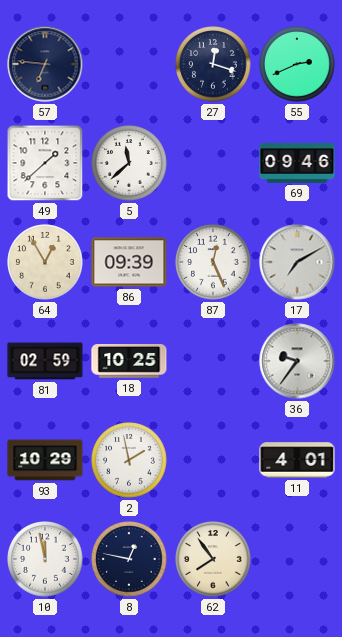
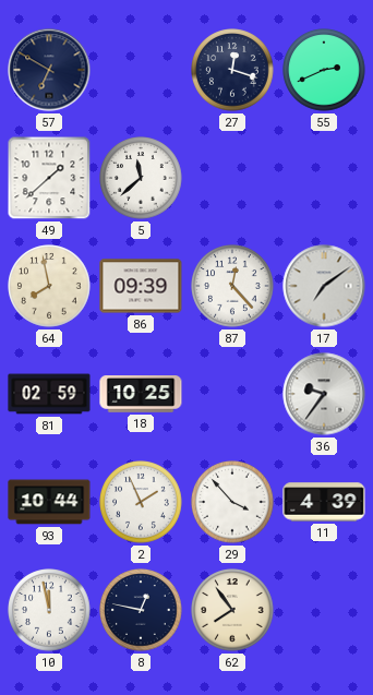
57: 6:46 -> 6:50 (49, 70)
69: 09:46 -> none (297, 163)
64: 12:55 -> 7:58 (49, 286)
87: 12:26 -> 12:23 (232, 286)
17: 7:10 -> 7:09 (324, 286)
93: 10:29 -> 10:44 (49, 502)
2: 1:58 -> 1:56 (141, 502)
29: none -> 3:53 (232, 502)
11: 4:01 -> 4:39 (324, 502)
